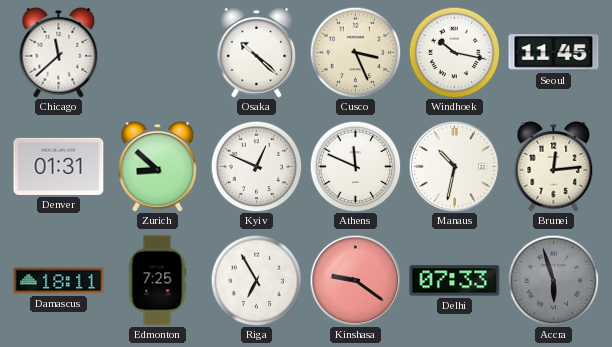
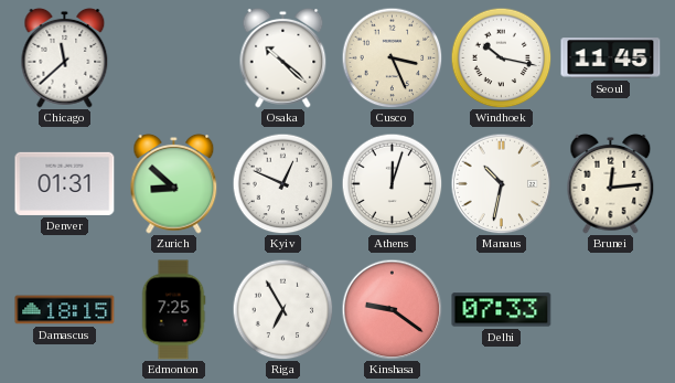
Athens: 11:49 -> 12:03 (392, 183)
Damascus: 18:11 -> 18:15 (65, 310)
Accra: 5:57 -> none (553, 280)
